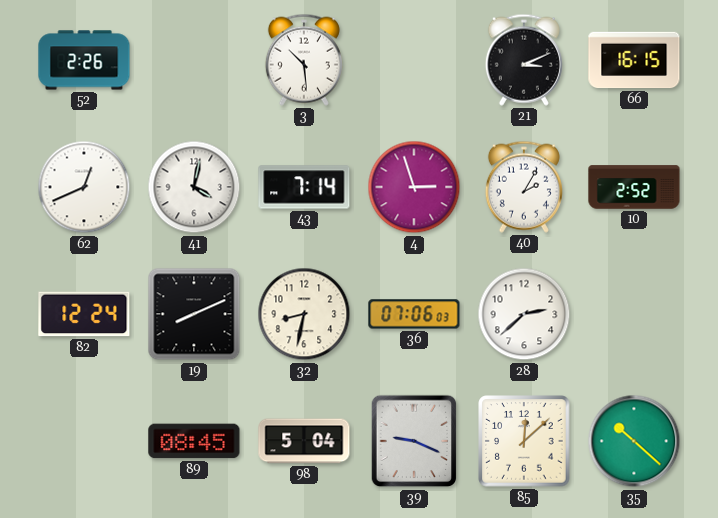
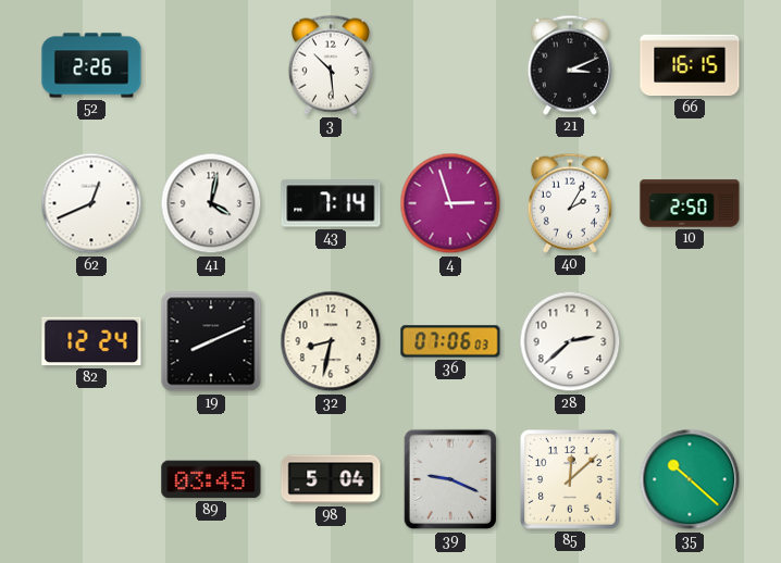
10: 2:52 -> 2:50 (690, 203)
89: 08:45 -> 03:45 (211, 479)
